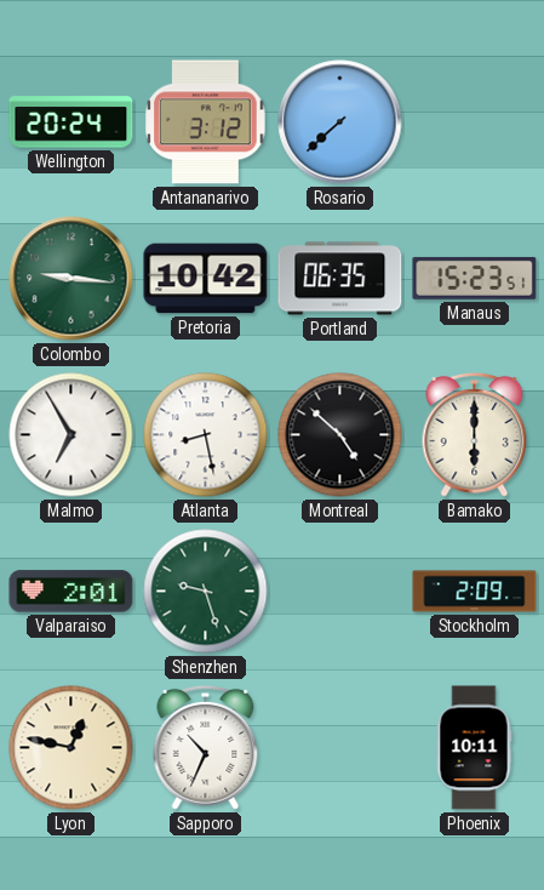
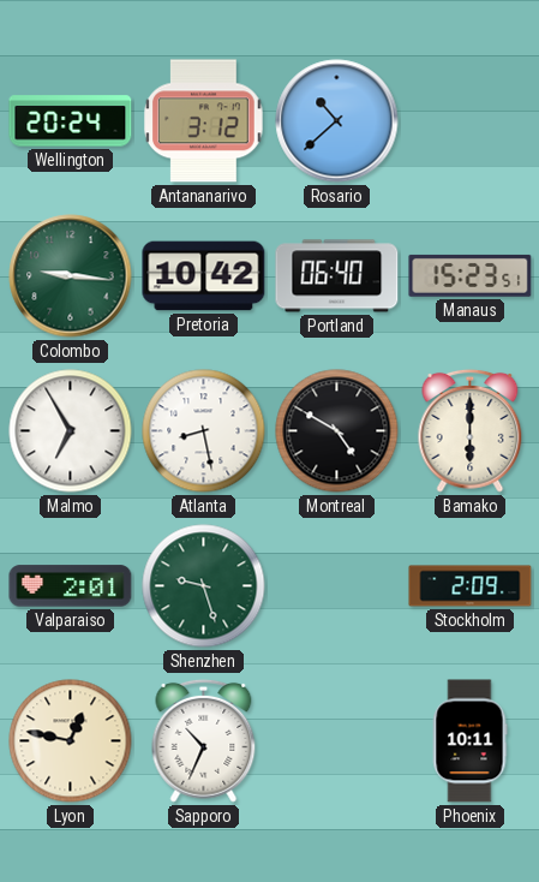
Rosario: 7:38 -> 10:38 (337, 121)
Portland: 06:35 -> 06:40 (337, 276)
Montreal: 4:52 -> 4:50 (337, 431)
